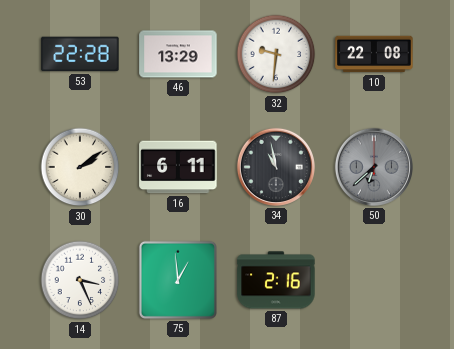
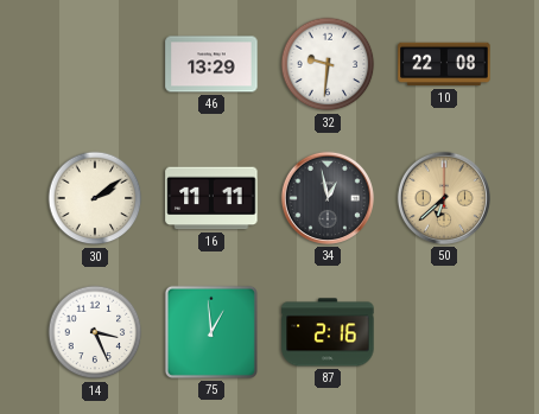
53: 22:28 -> none (80, 54)
16: 6:11 -> 11:11 (211, 198)
34: 10:58 -> 12:58 (328, 198)
50 dial: grey -> champagne (444, 198)
